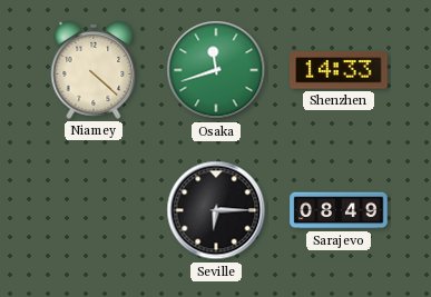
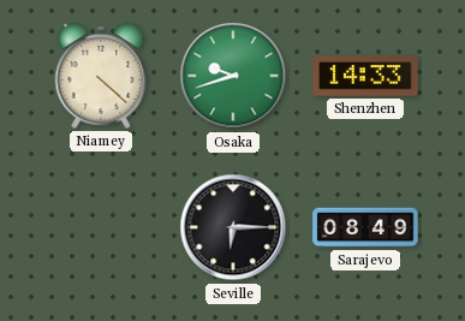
Osaka: 11:42 -> 9:42 (233, 76)
